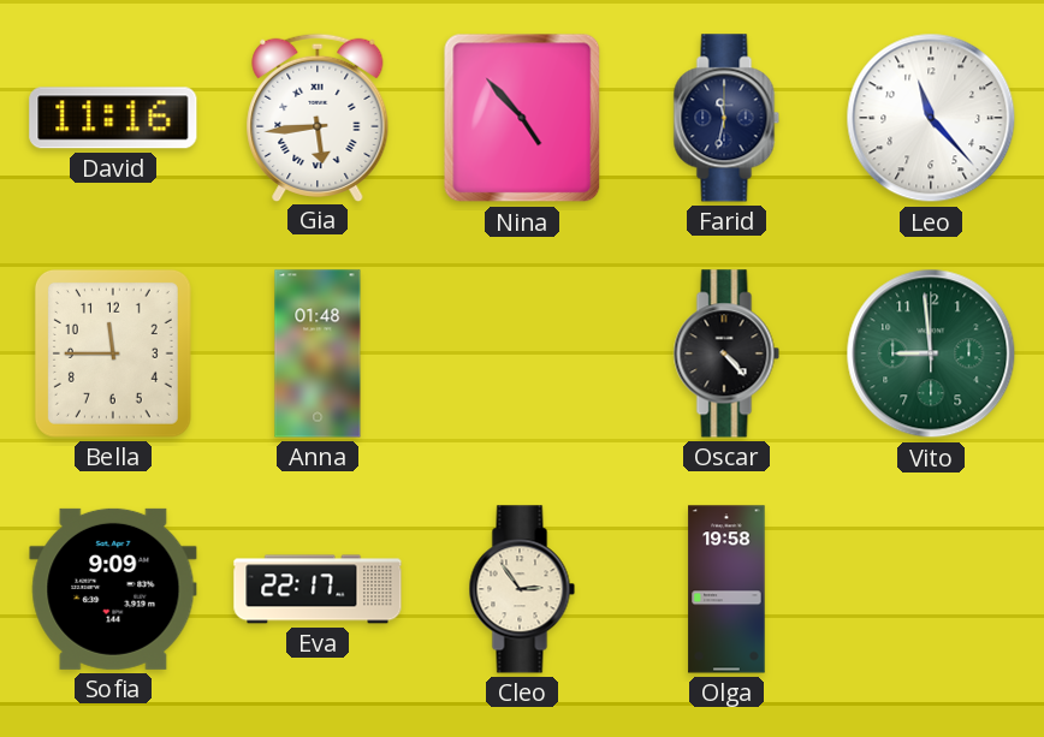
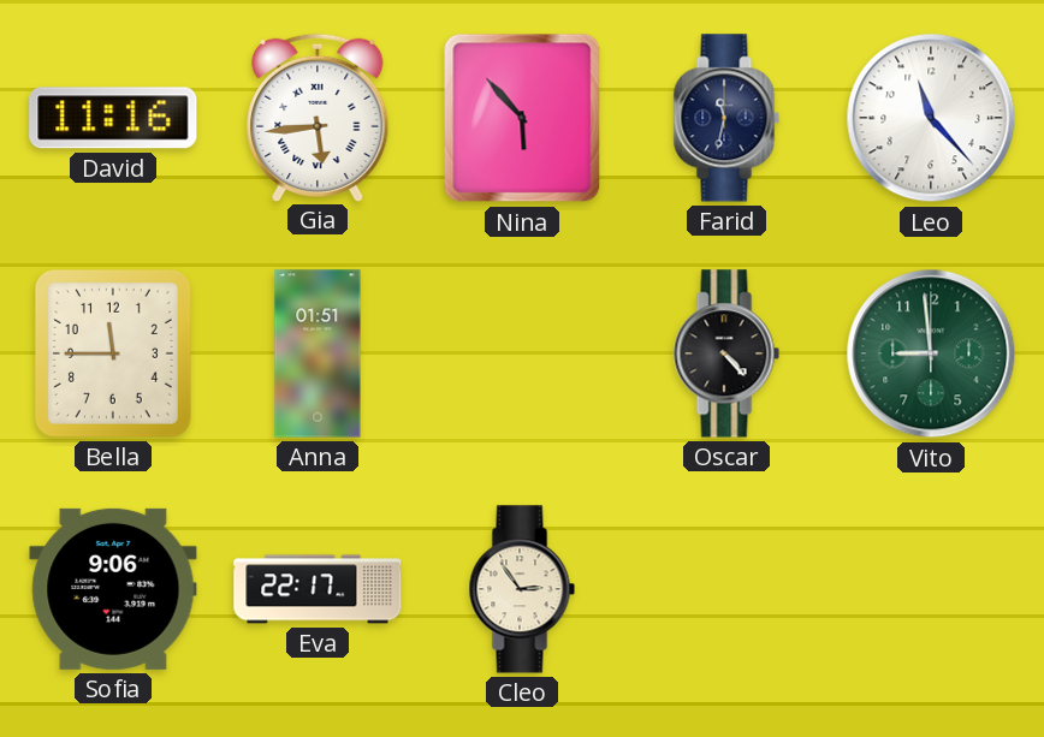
Nina: 4:53 -> 5:53 (522, 118)
Anna: 01:48 -> 01:51 (318, 353)
Sofia: 9:09 -> 9:06 (113, 589)
Olga: 19:58 -> none (726, 589)
